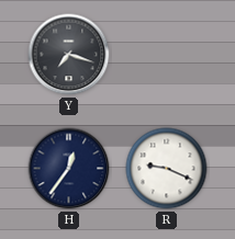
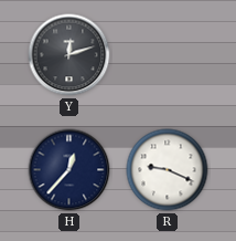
Y: 7:18 -> 12:12 (69, 55)
H: 12:36 -> 12:37 (69, 170)
